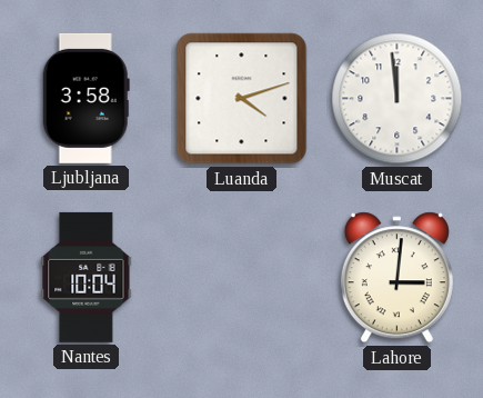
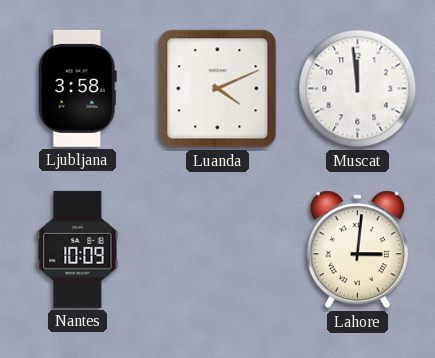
Luanda: 4:12 -> 4:11 (218, 89)
Nantes: 10:04 -> 10:09 (78, 249)
